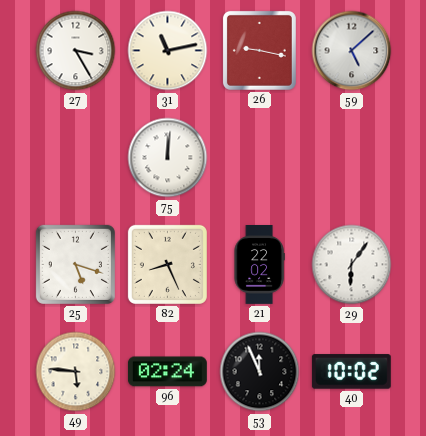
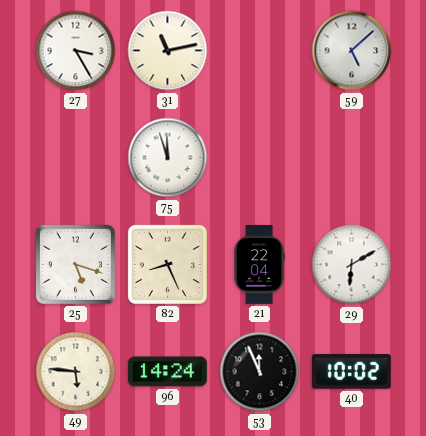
26: 9:17 -> none (259, 50)
75: 12:01 -> 11:57 (168, 158)
21: 22:02 -> 22:04 (259, 265)
29: 6:06 -> 6:10 (352, 265)
96: 02:24 -> 14:24 (167, 372)
